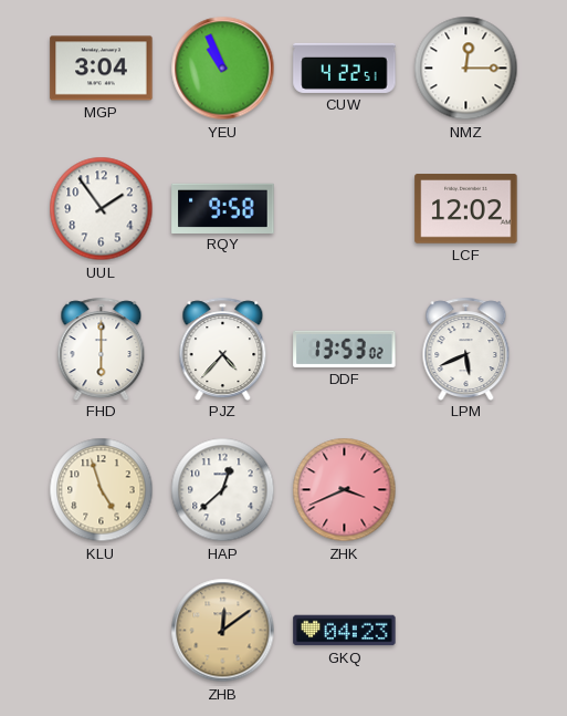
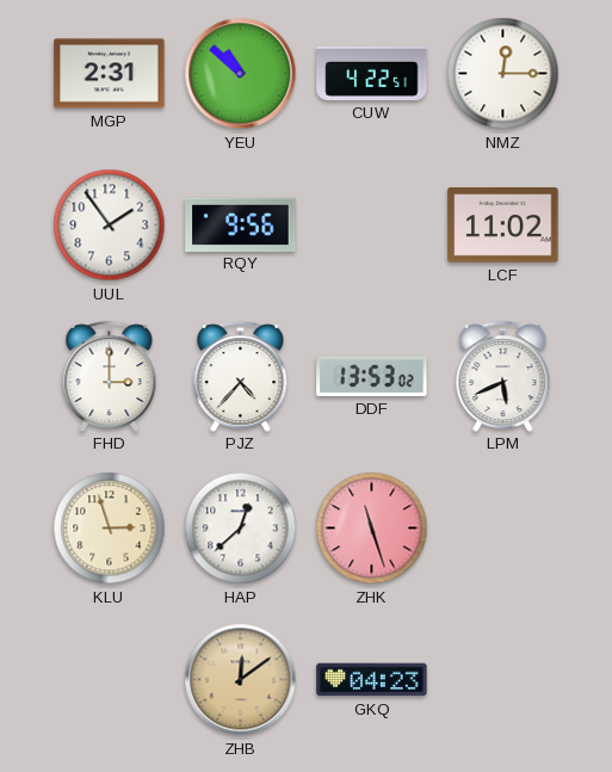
MGP: 3:04 -> 2:31 (110, 74)
YEU: 10:56 -> 10:52 (241, 74)
RQY: 9:58 -> 9:56 (241, 224)
LCF: 12:02 -> 11:02 (503, 226)
FHD: 6:00 -> 3:00 (110, 376)
KLU: 4:57 -> 2:57 (110, 529)
ZHK: 3:41 -> 11:27 (372, 529)
